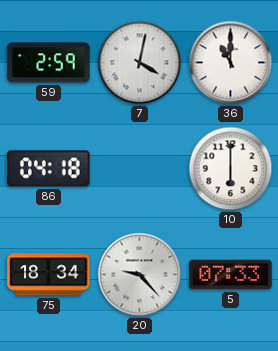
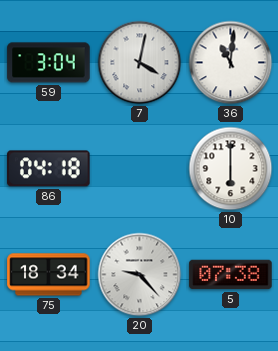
59: 2:59 -> 3:04 (49, 63)
36: 11:00 -> 11:01 (231, 63)
5: 07:33 -> 07:38 (231, 275)
